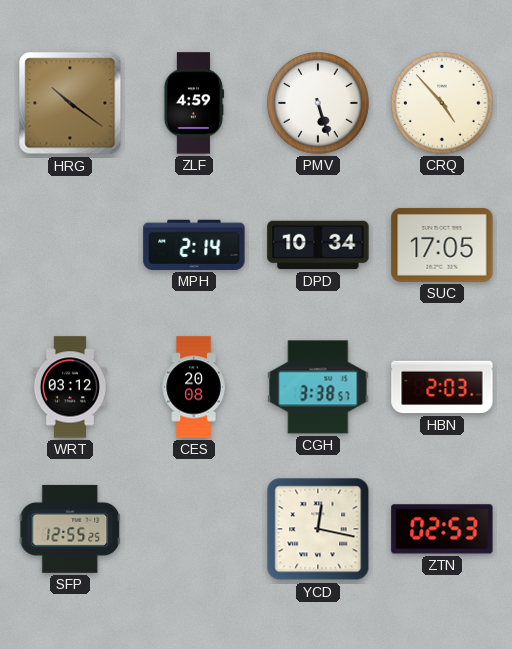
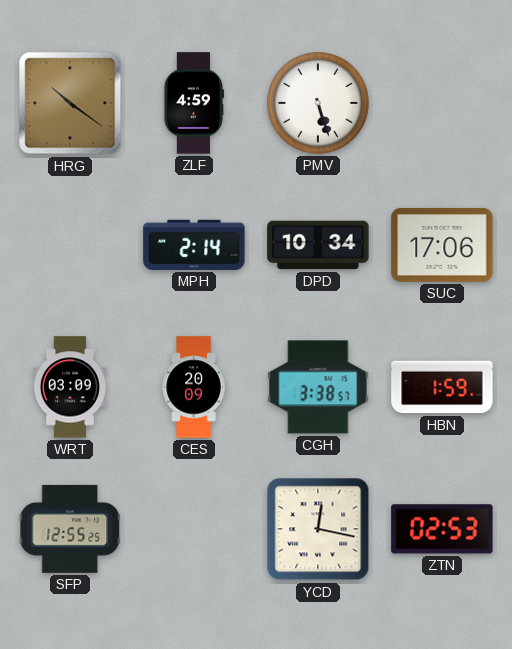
CRQ: 4:53 -> none (443, 104)
SUC: 17:05 -> 17:06 (442, 245)
WRT: 03:12 -> 03:09 (70, 387)
CES: 20:08 -> 20:09 (194, 387)
HBN: 2:03 -> 1:59 (442, 387)
